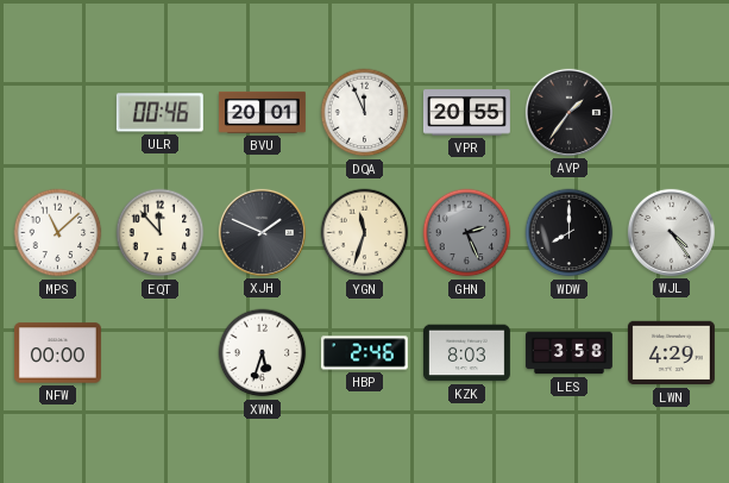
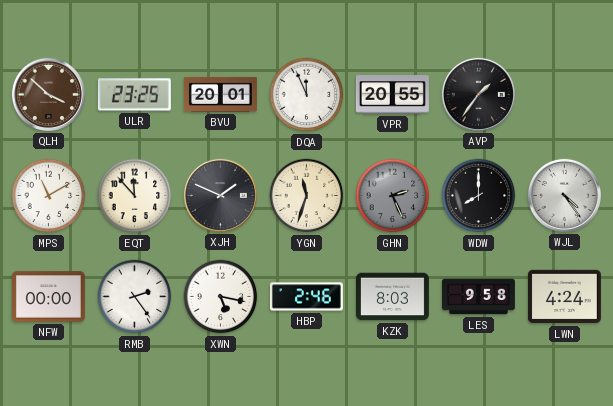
QLH: none -> 3:52 (48, 94)
ULR: 00:46 -> 23:25 (134, 95)
MPS: 11:08 -> 11:10 (49, 196)
RMB: none -> 2:24 (135, 297)
XWN: 5:33 -> 5:17 (221, 297)
LES: 3:58 -> 9:58 (478, 297)
LWN: 4:29 -> 4:24 (564, 297)
